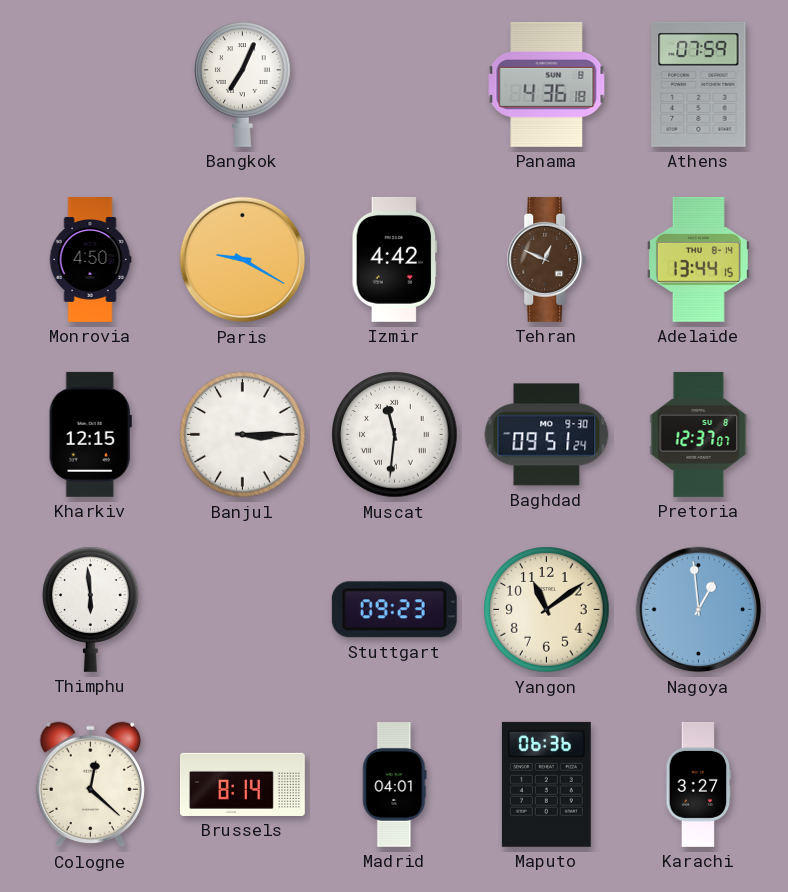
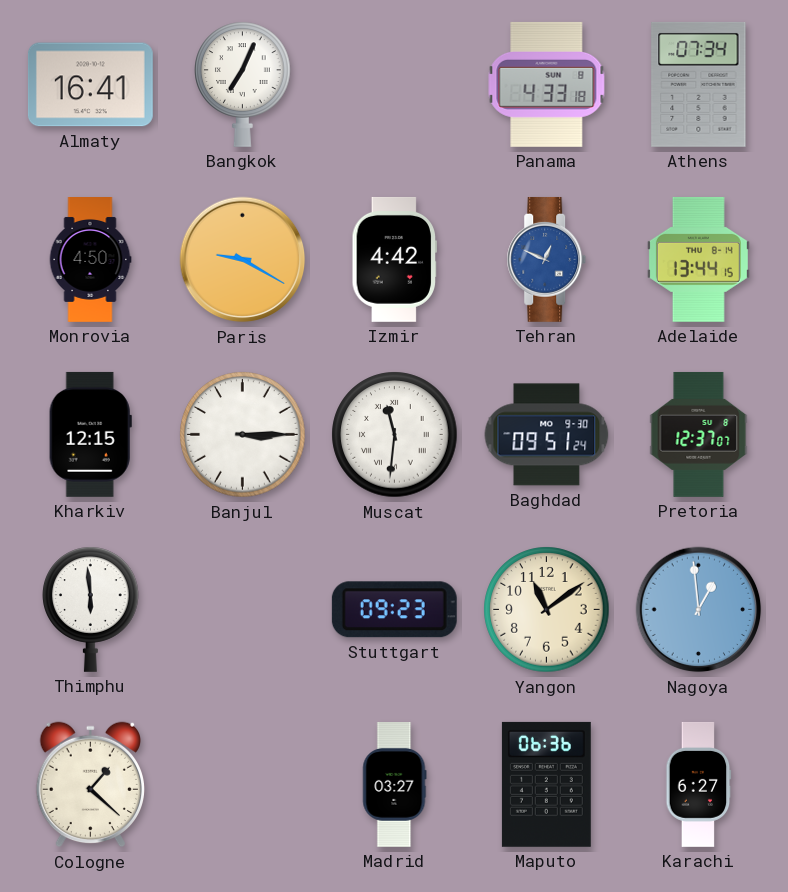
Almaty: none -> 16:41 (90, 85)
Panama: 4:36 -> 4:33 (547, 84)
Athens: 07:59 -> 07:34 (699, 84)
Tehran dial: brown -> blue (547, 259)
Cologne: 12:22 -> 1:22 (90, 785)
Brussels: 8:14 -> none (243, 784)
Madrid: 04:01 -> 03:27 (395, 785)
Karachi: 3:27 -> 6:27 (699, 785)
